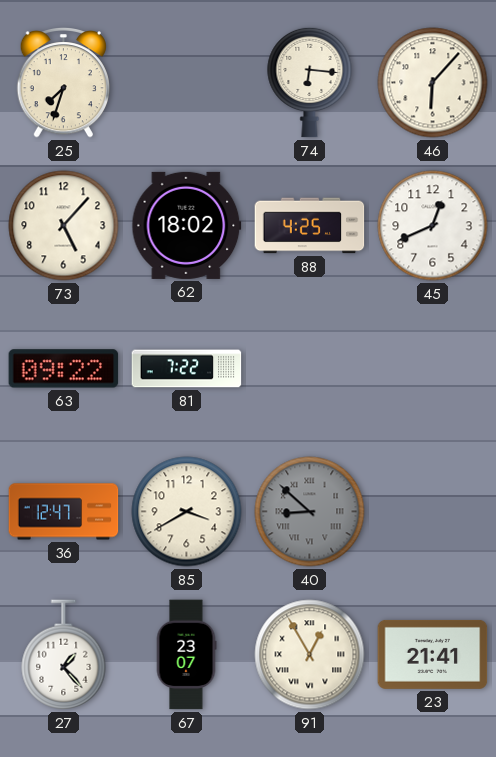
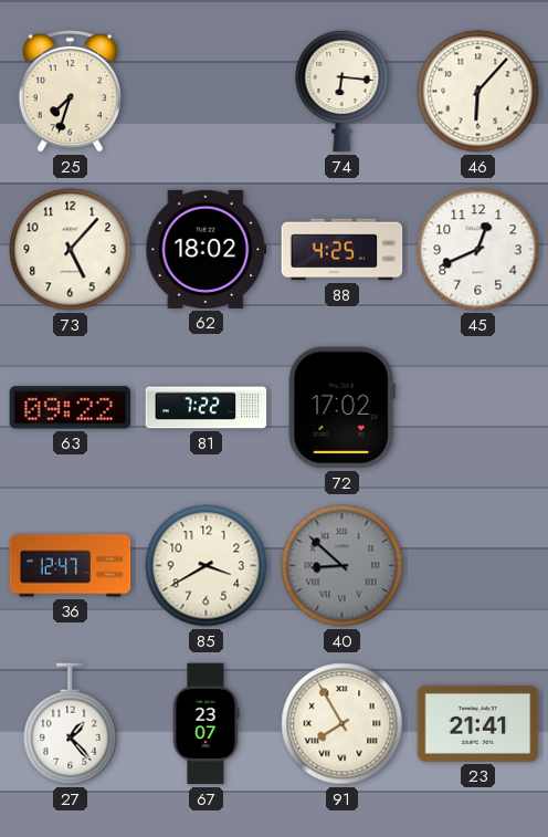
72: none -> 17:02 (341, 408)
91: 12:55 -> 7:55 (342, 724)
